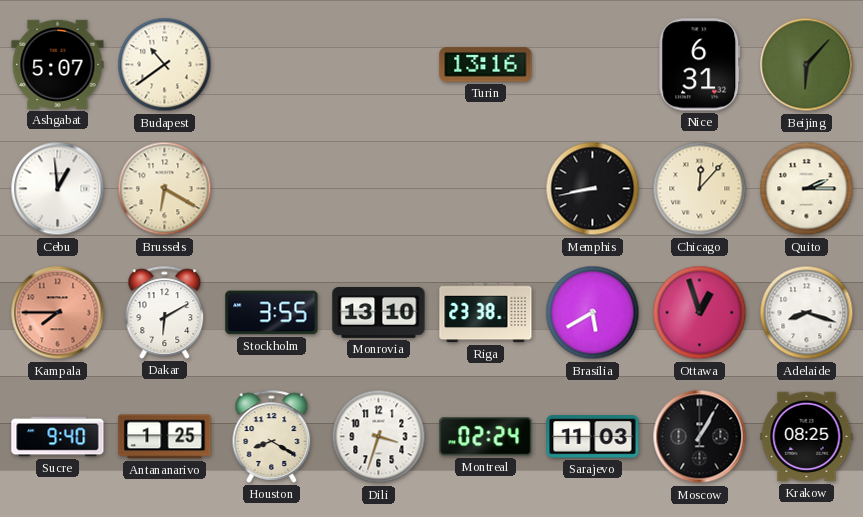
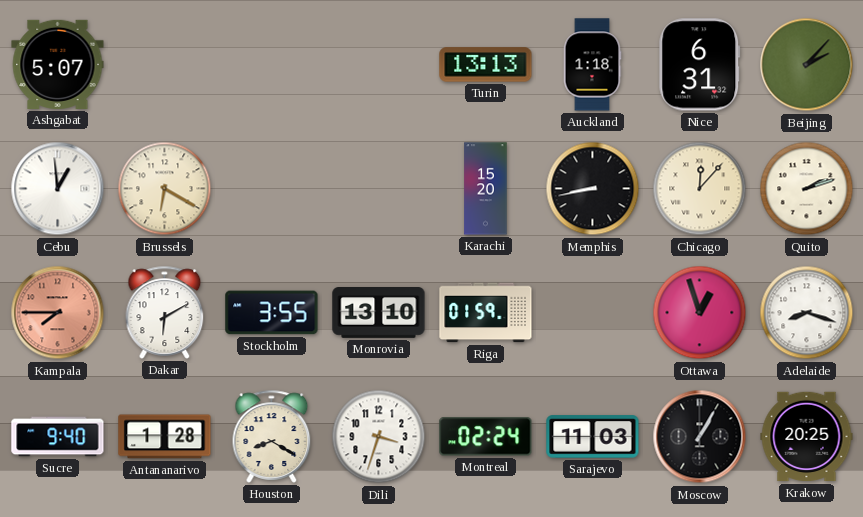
Budapest: 10:39 -> none (165, 65)
Turin: 13:16 -> 13:13 (486, 65)
Auckland: none -> 1:18 (592, 65)
Beijing: 6:07 -> 2:07 (807, 65)
Karachi: none -> 15:20 (486, 189)
Quito: 2:15 -> 2:12 (807, 189)
Riga: 23:38 -> 01:59 (486, 313)
Brasilia: 5:40 -> none (593, 313)
Antananarivo: 1:25 -> 1:28 (165, 437)
Krakow: 08:25 -> 20:25 (807, 437)
